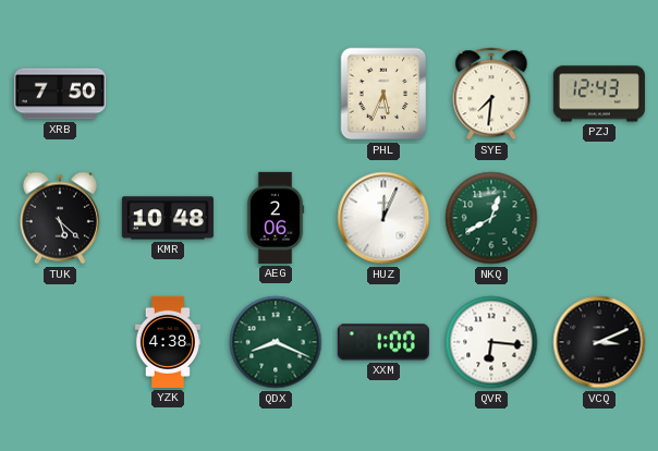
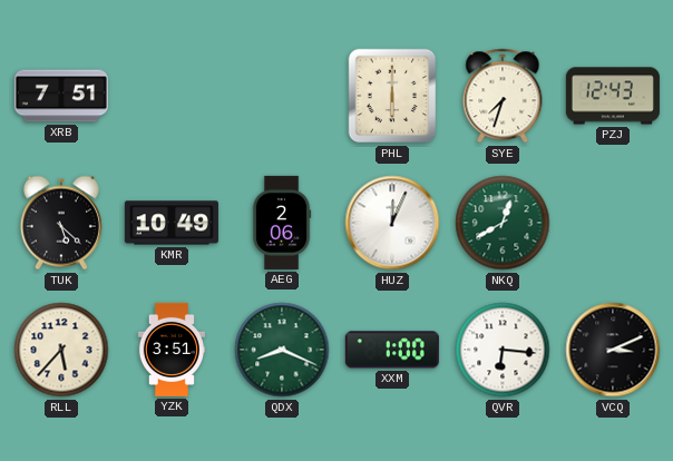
XRB: 7:50 -> 7:51 (61, 96)
PHL: 5:34 -> 6:00 (392, 96)
SYE: 7:31 -> 7:33 (503, 96)
KMR: 10:48 -> 10:49 (172, 223)
RLL: none -> 5:37 (61, 350)
YZK: 4:38 -> 3:51 (172, 350)
